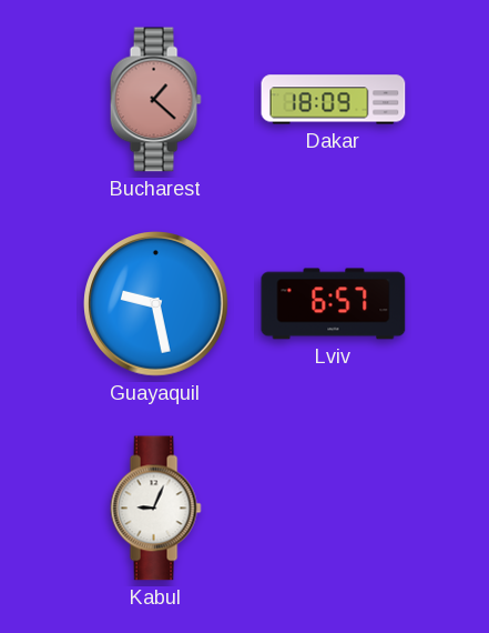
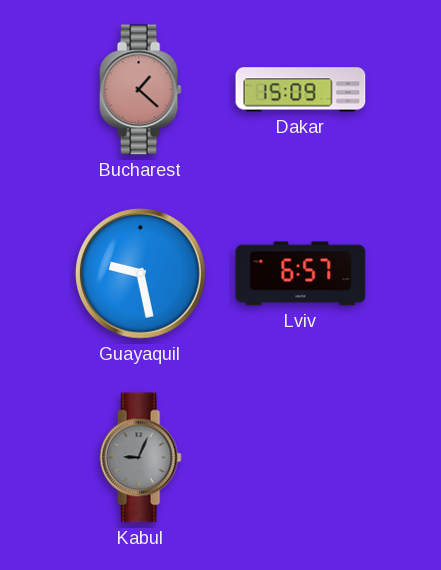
Dakar: 18:09 -> 15:09 (301, 90)
Kabul dial: white -> grey (140, 458)
